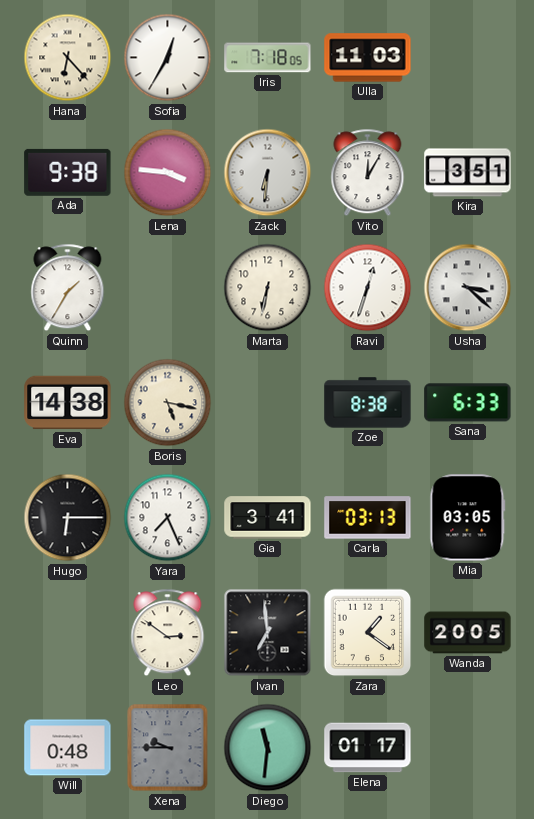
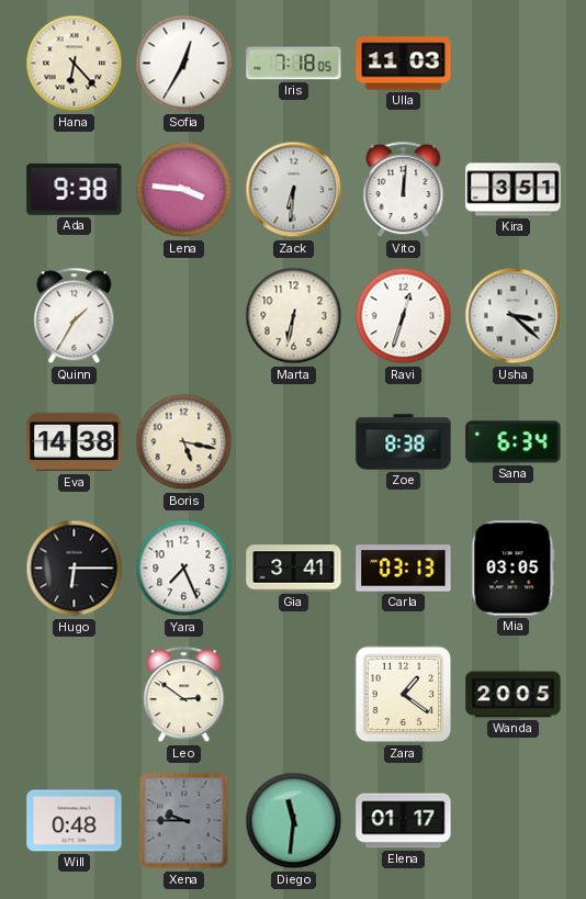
Vito: 12:05 -> 12:01 (404, 190)
Sana: 6:33 -> 6:34 (514, 442)
Ivan: 6:59 -> none (268, 633)
